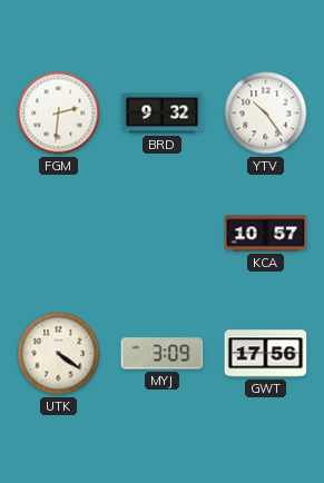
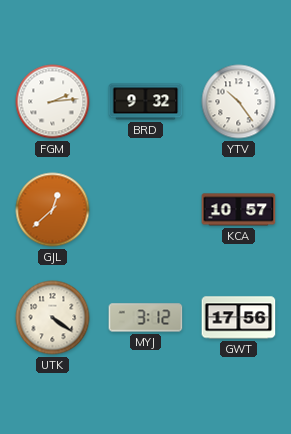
FGM: 2:31 -> 2:14 (53, 102)
GJL: none -> 12:38 (53, 210)
MYJ: 3:09 -> 3:12 (146, 318)
